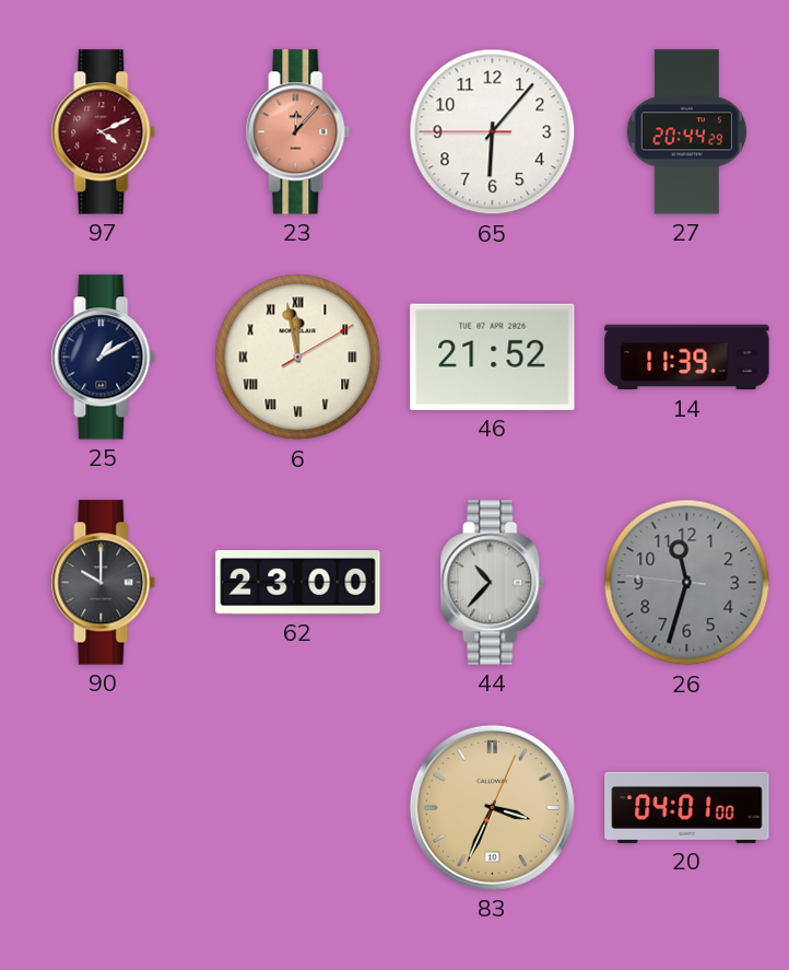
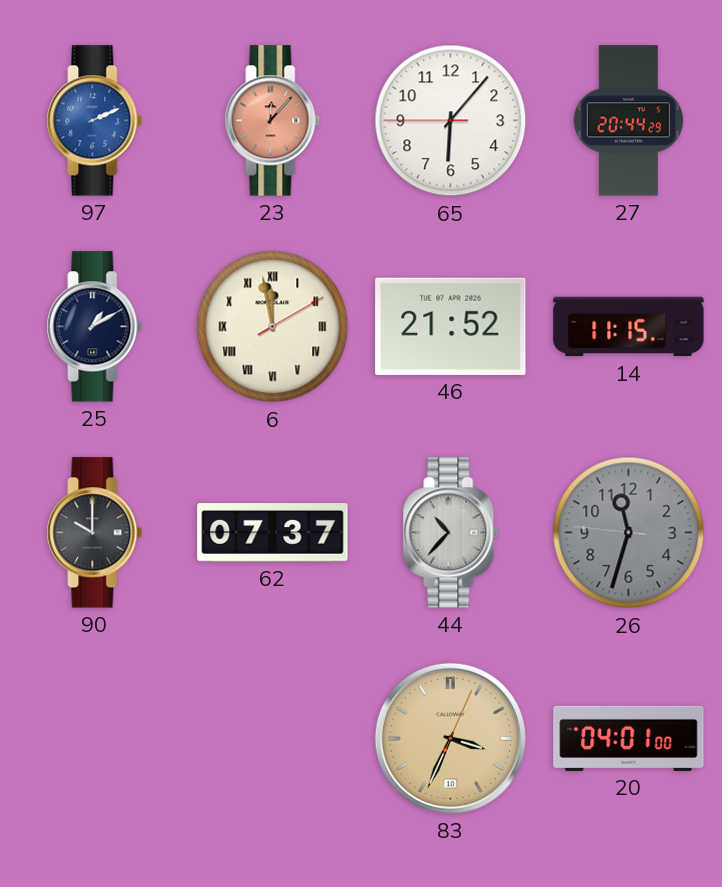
97: 4:11 -> 2:11 (95, 121)
97 dial: burgundy -> blue (95, 121)
14: 11:39 -> 11:15 (629, 327)
62: 23:00 -> 07:37 (273, 533)
